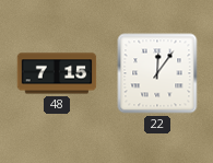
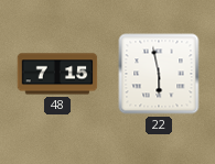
22: 12:06 -> 5:58 (159, 74)
